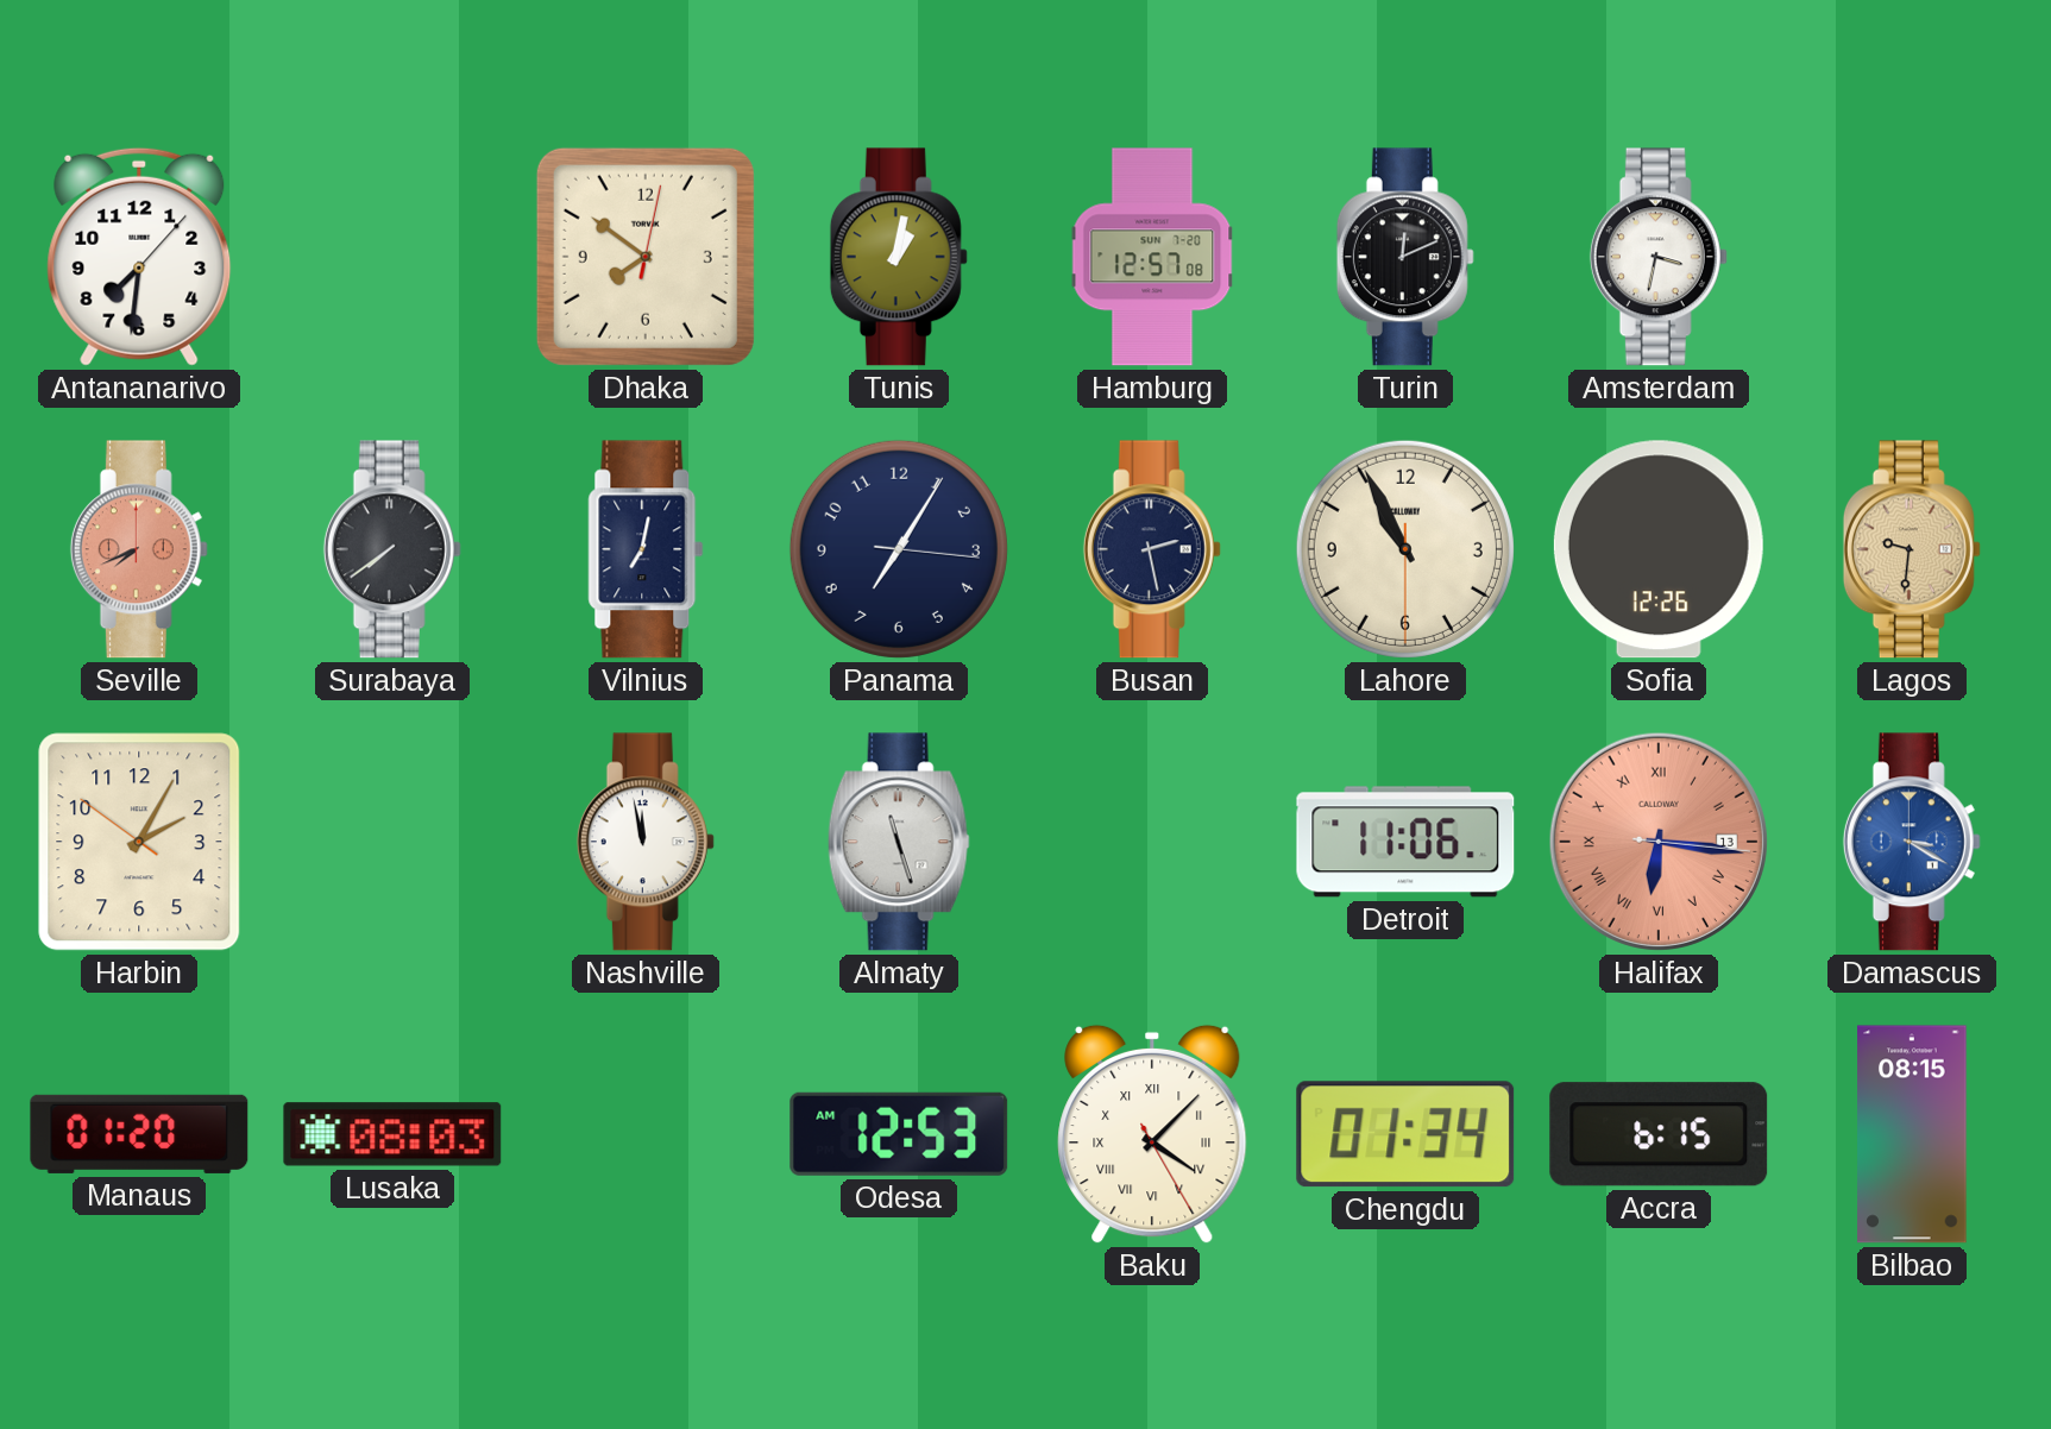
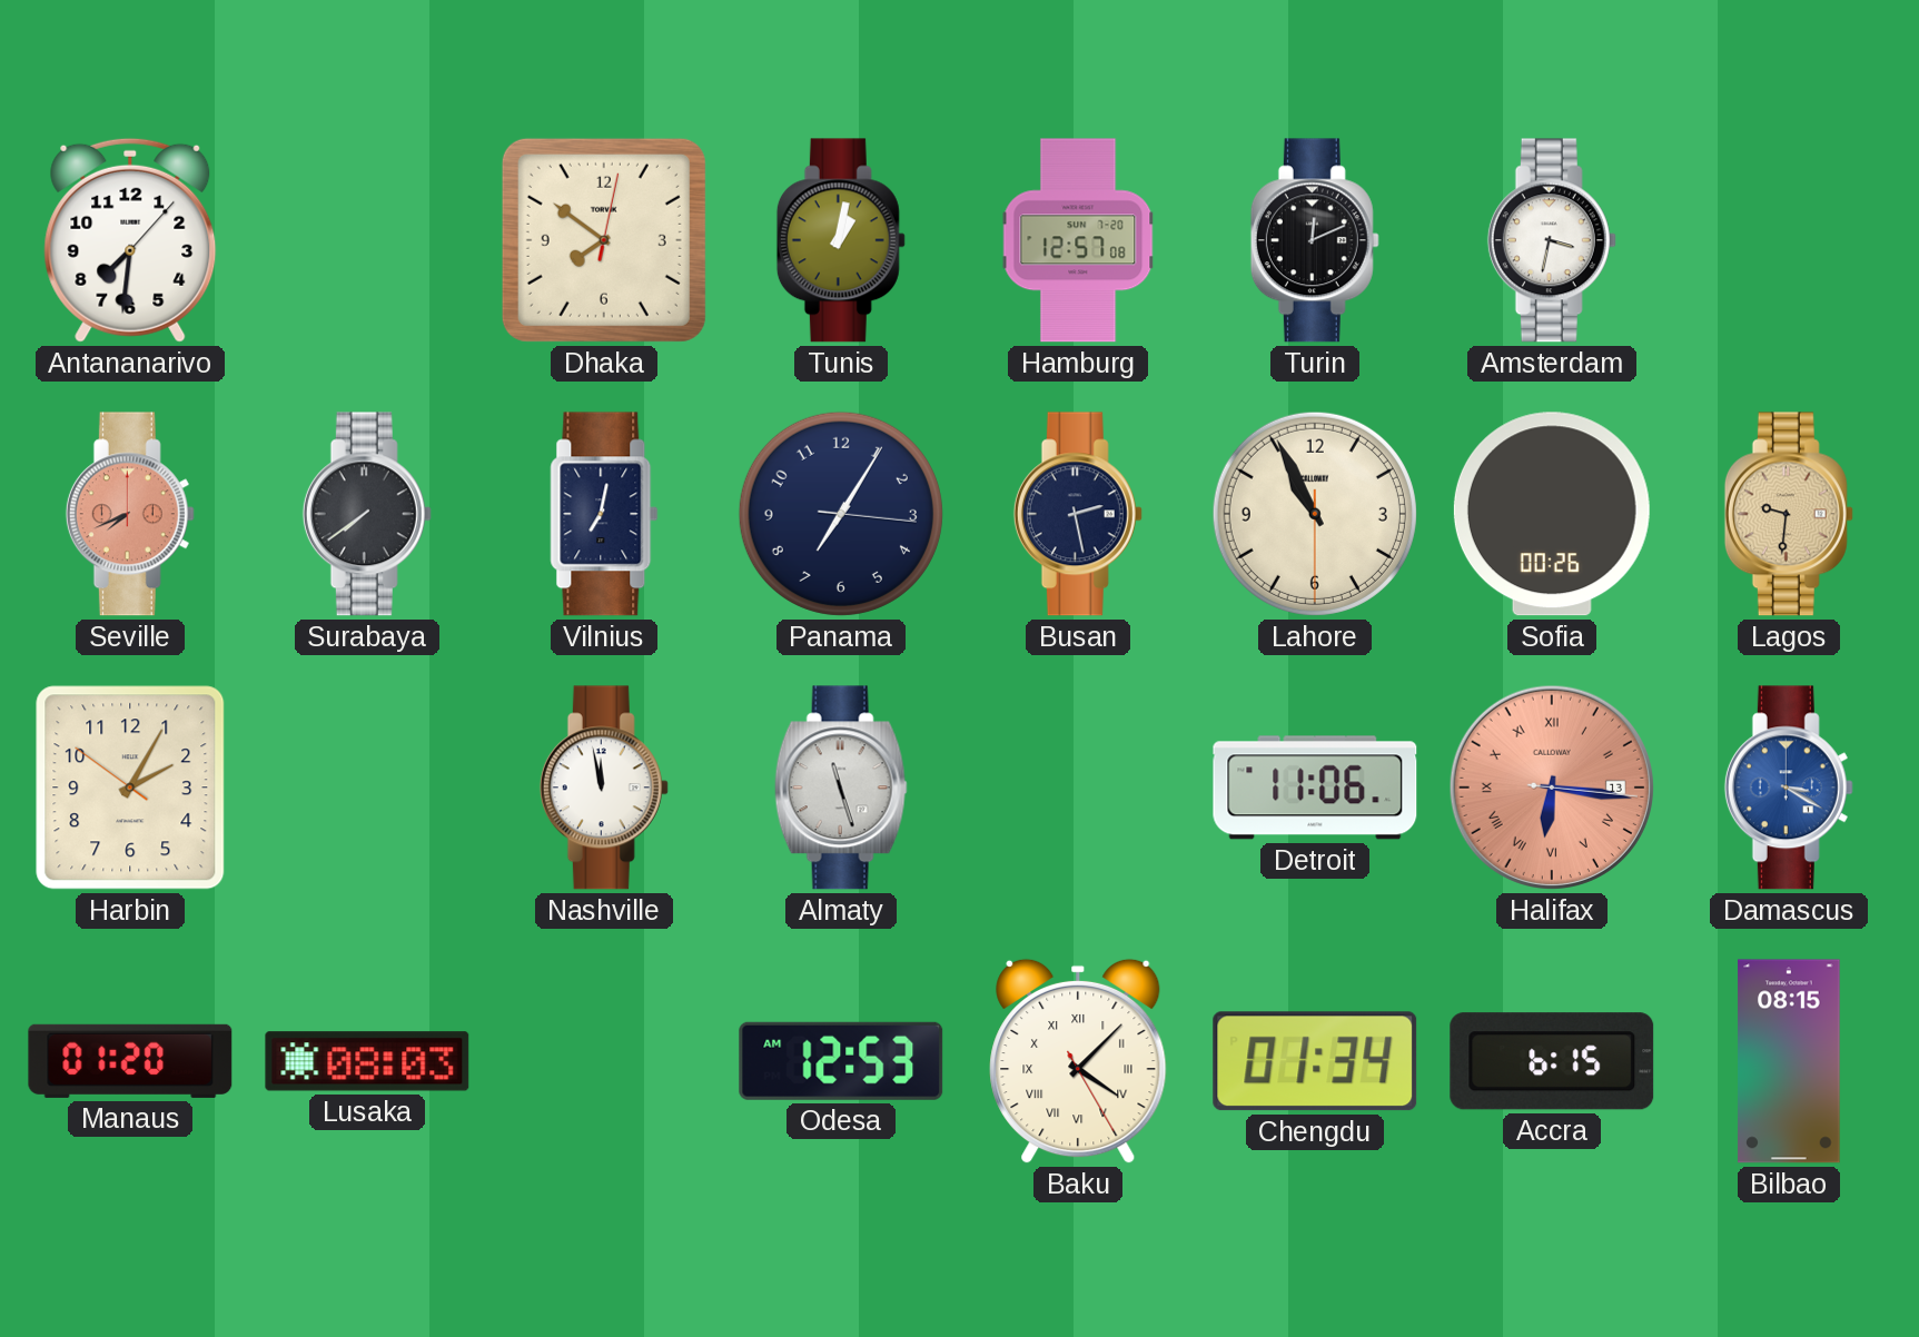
Sofia: 12:26 -> 00:26 (1552, 514)
